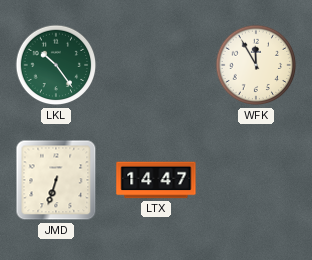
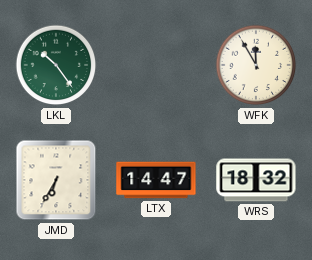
JMD: 6:33 -> 6:35 (56, 180)
WRS: none -> 18:32 (256, 180)
